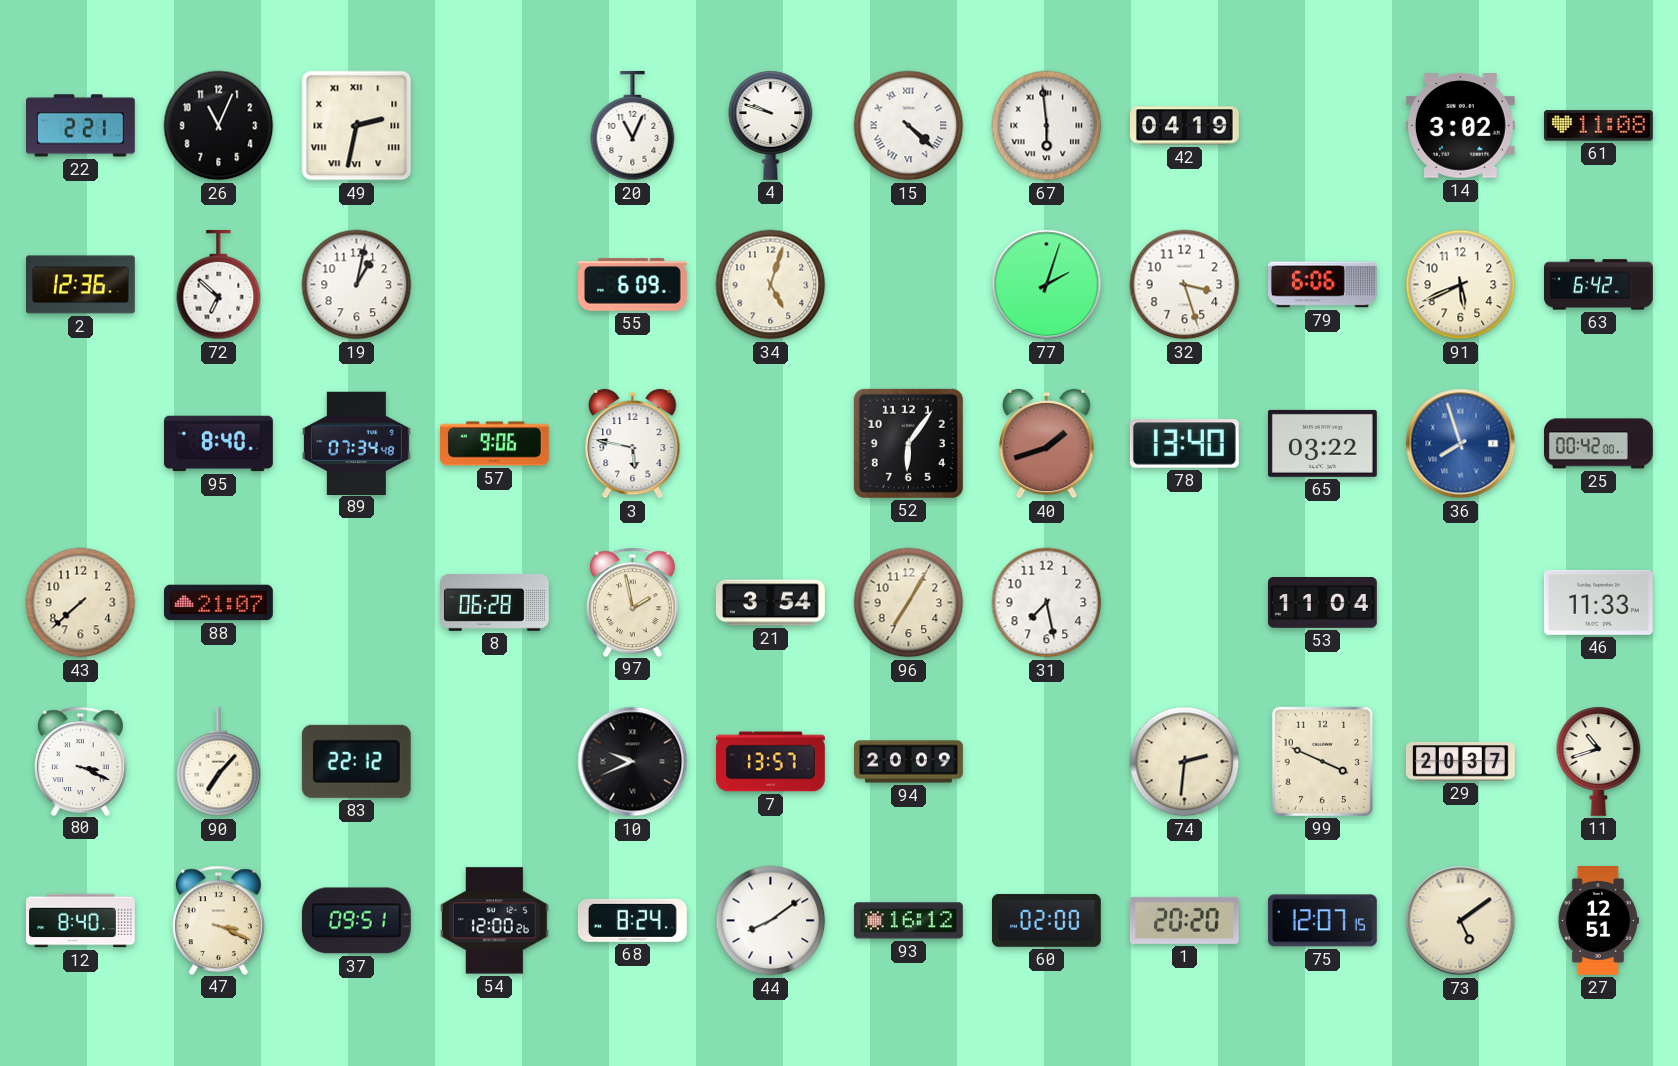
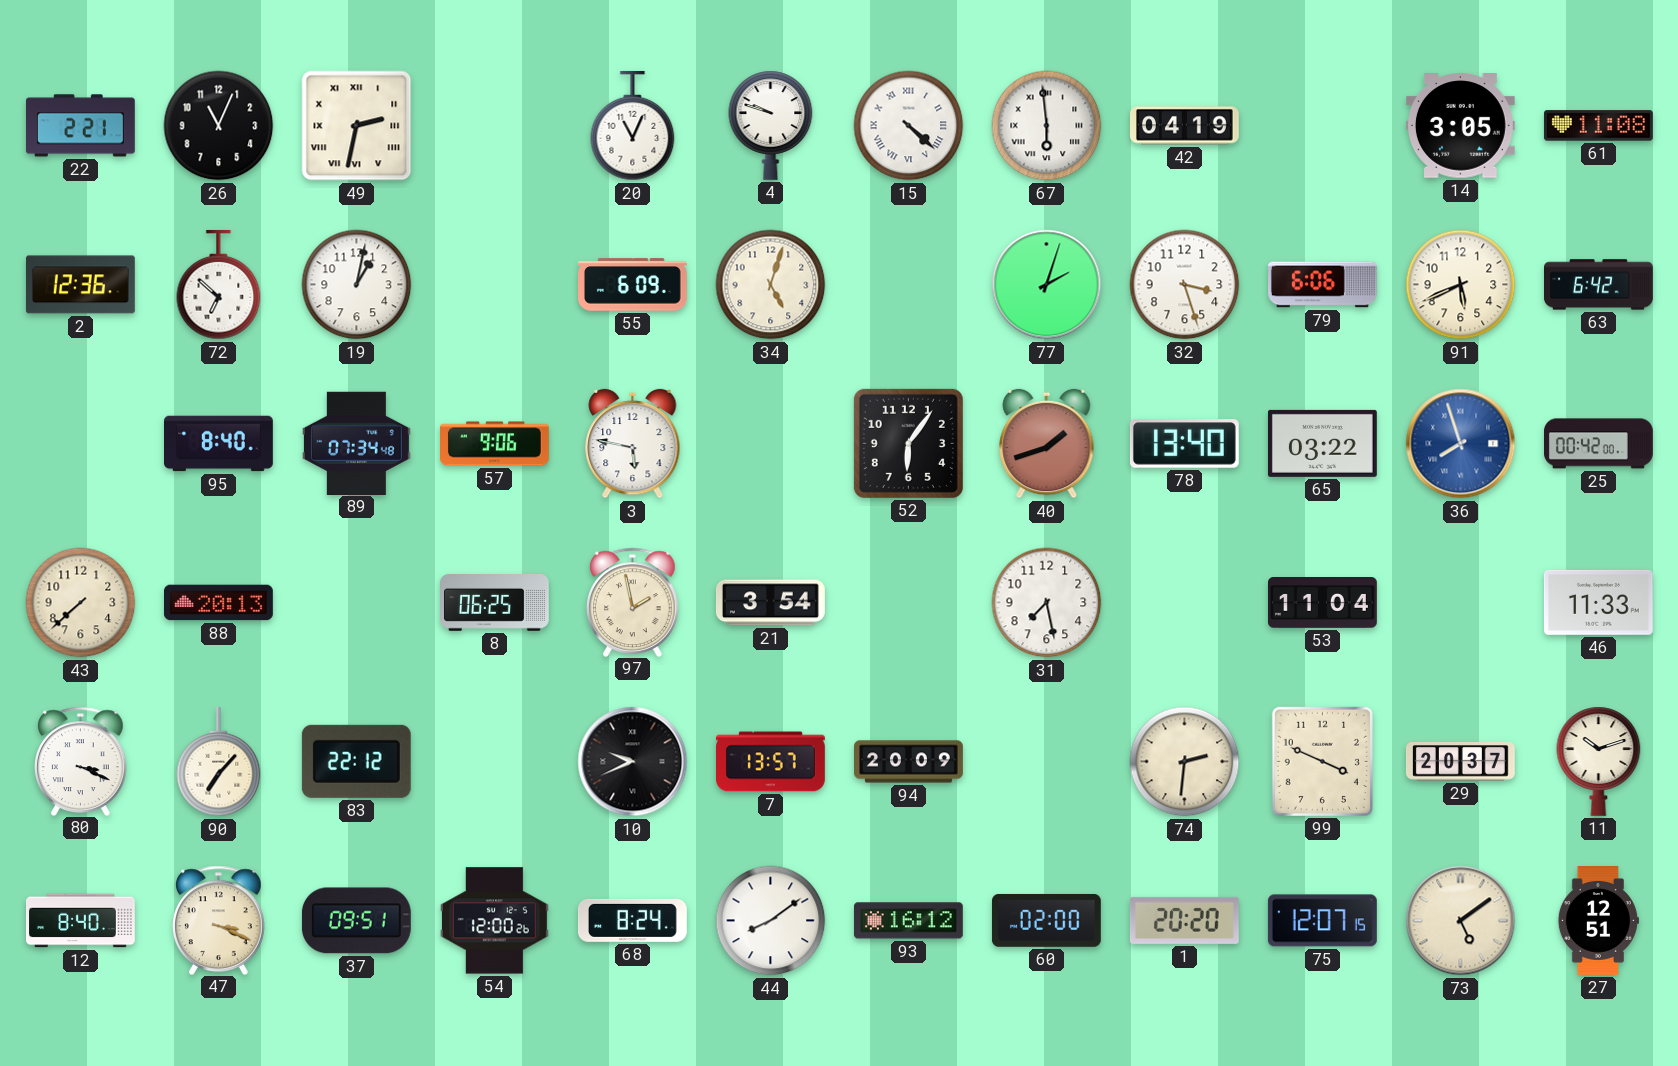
14: 3:02 -> 3:05 (1460, 126)
88: 21:07 -> 20:13 (219, 603)
8: 06:28 -> 06:25 (495, 603)
96: 7:05 -> none (909, 603)
11: 10:42 -> 10:12 (1599, 761)
